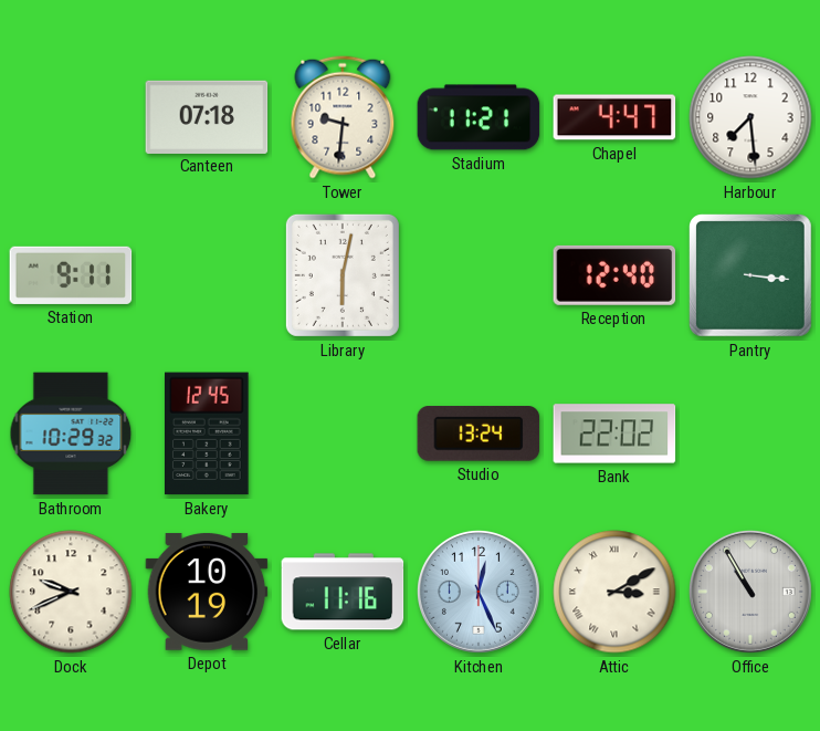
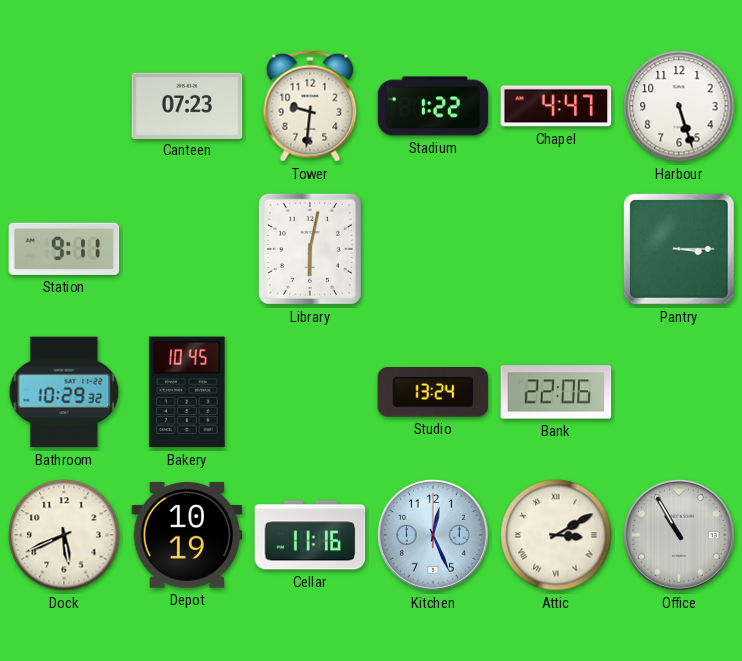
Canteen: 07:18 -> 07:23 (187, 105)
Stadium: 11:21 -> 1:22 (433, 106)
Harbour: 7:29 -> 5:27 (679, 106)
Reception: 12:40 -> none (614, 275)
Pantry: 3:16 -> 3:15 (680, 250)
Bakery: 12:45 -> 10:45 (187, 392)
Bank: 22:02 -> 22:06 (556, 392)
Dock: 9:41 -> 5:41 (64, 535)
